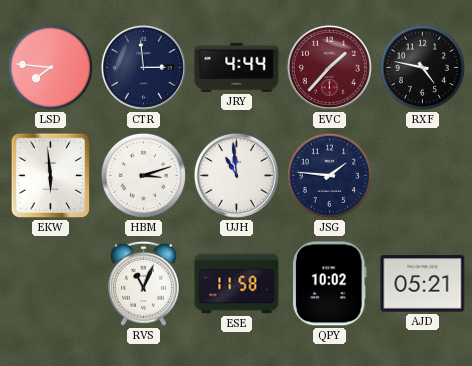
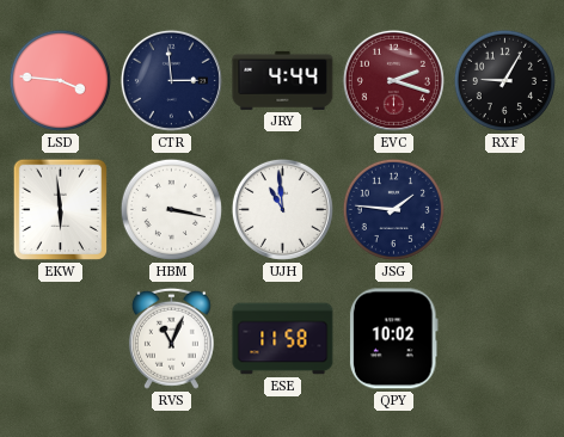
LSD: 7:46 -> 3:46 (60, 80)
EVC: 1:37 -> 2:18 (393, 80)
RXF: 4:47 -> 9:05 (504, 80)
HBM: 3:12 -> 3:17 (171, 209)
AJD: 05:21 -> none (423, 284)
